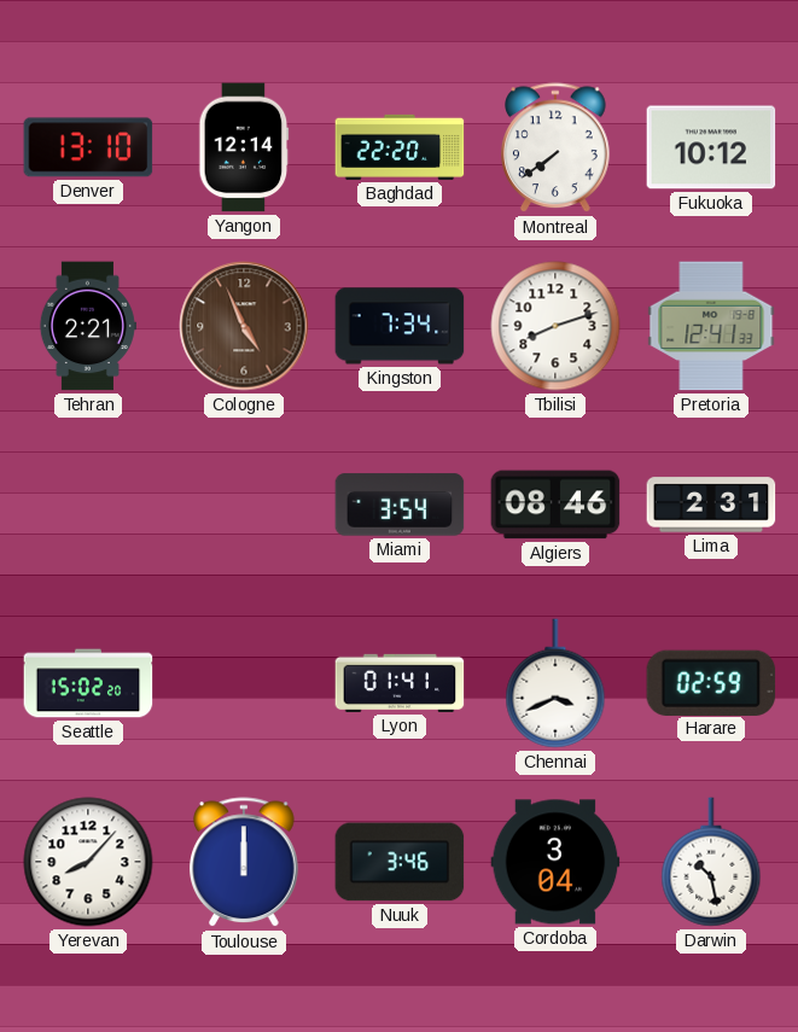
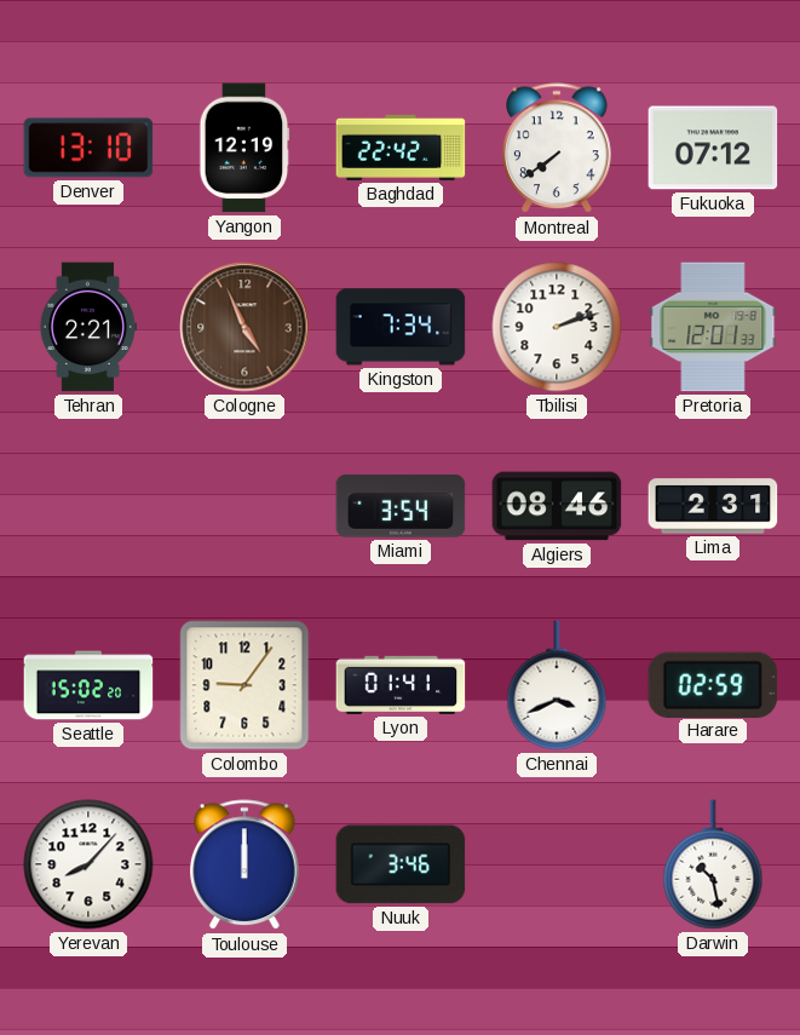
Yangon: 12:14 -> 12:19 (244, 148)
Baghdad: 22:20 -> 22:42 (401, 148)
Fukuoka: 10:12 -> 07:12 (713, 148)
Tbilisi: 8:12 -> 2:12 (557, 327)
Pretoria: 12:41 -> 12:01 (713, 327)
Colombo: none -> 9:06 (244, 685)
Cordoba: 3:04 -> none (555, 862)
